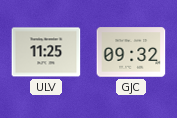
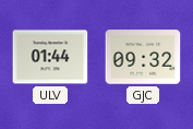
ULV: 11:25 -> 01:44 (50, 57)
